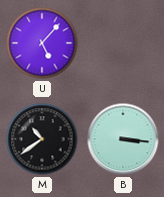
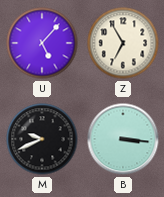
Z: none -> 6:55 (123, 43)
M: 10:39 -> 9:41 (42, 139)
